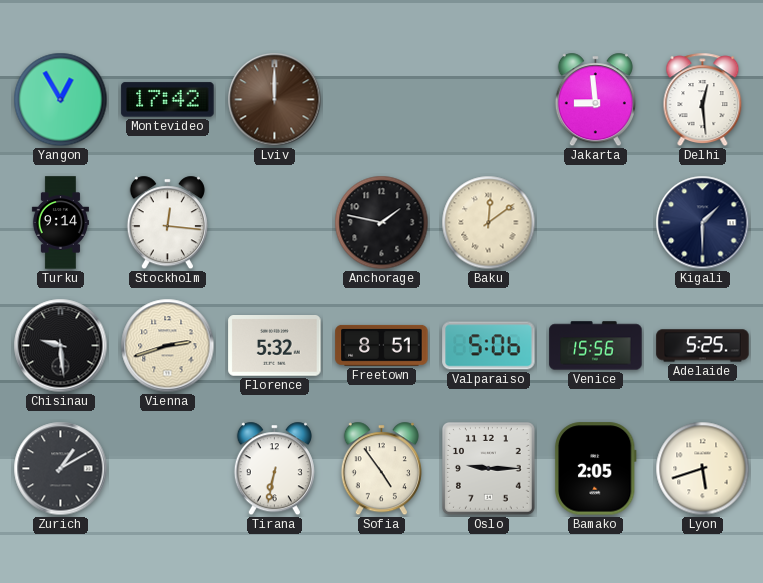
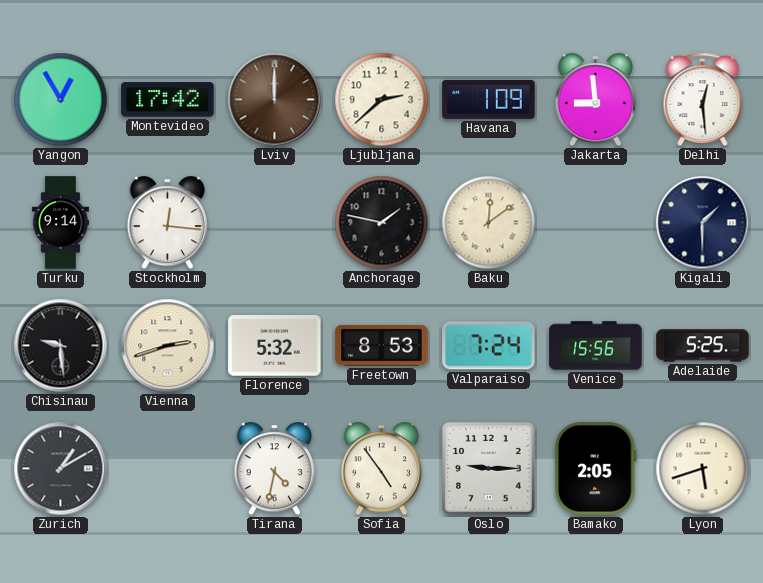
Ljubljana: none -> 2:38 (382, 100)
Havana: none -> 1:09 (489, 99)
Freetown: 8:51 -> 8:53 (382, 345)
Valparaiso: 5:06 -> 7:24 (489, 346)
Tirana: 6:32 -> 4:32 (274, 469)
